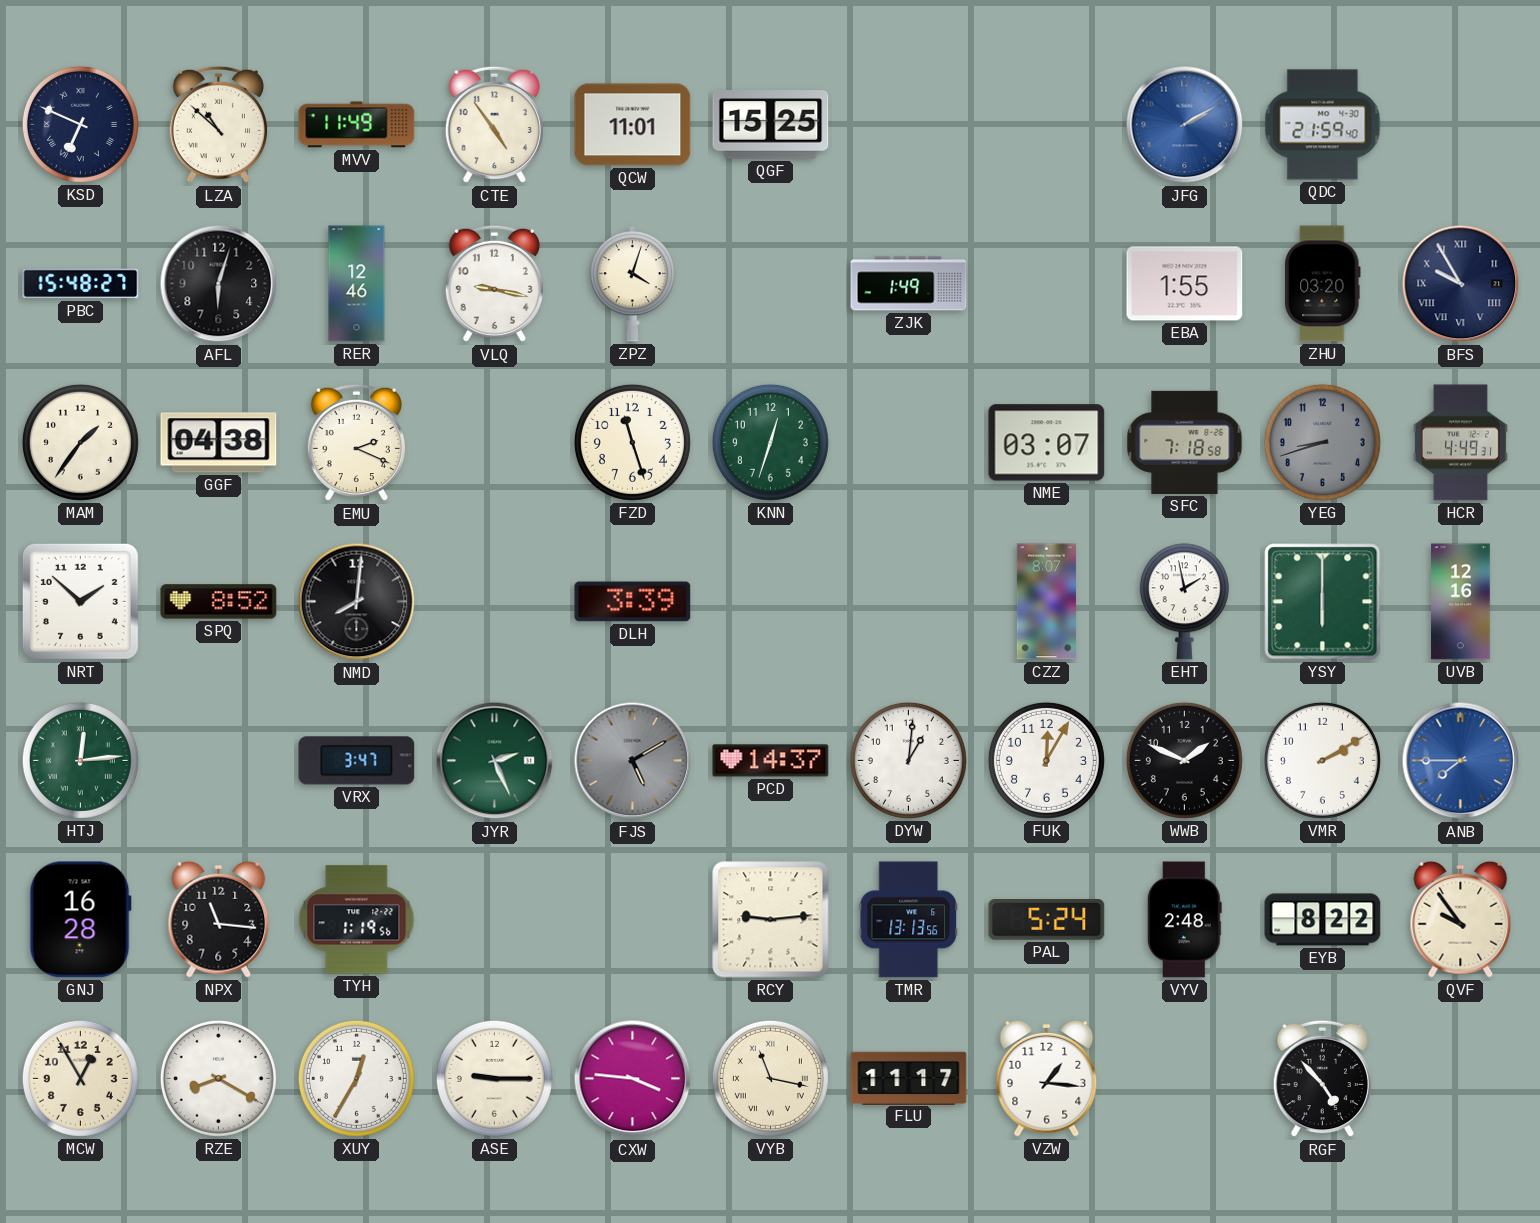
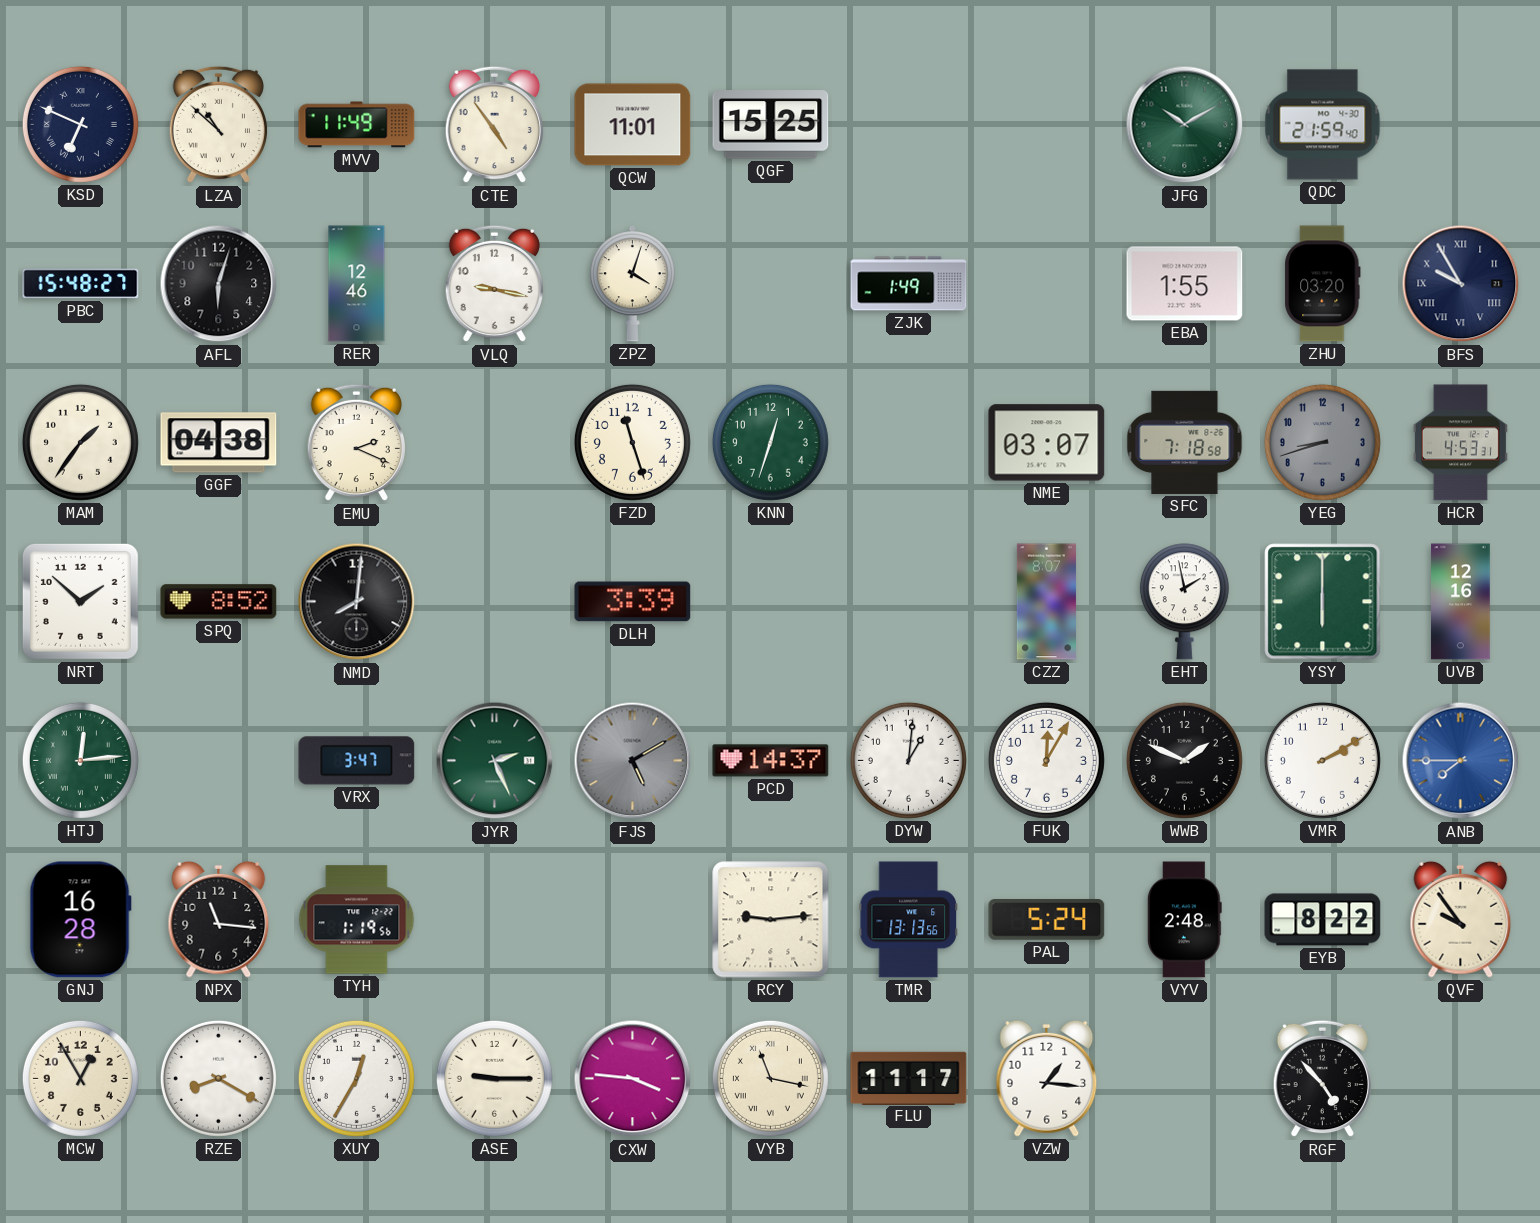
JFG: 2:10 -> 10:10 (1185, 125)
JFG dial: blue -> green (1185, 125)
HCR: 4:49 -> 4:53 (1460, 443)
